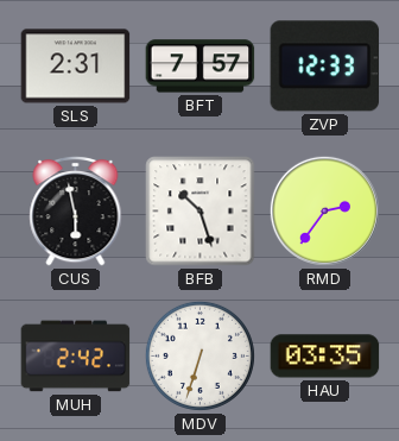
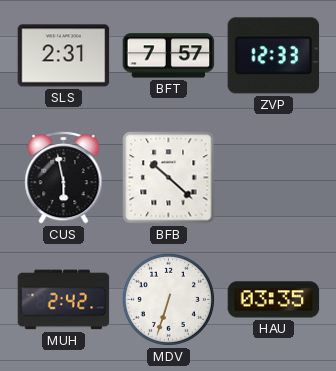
BFB: 10:27 -> 10:22 (169, 178)
RMD: 2:36 -> none (324, 210)
